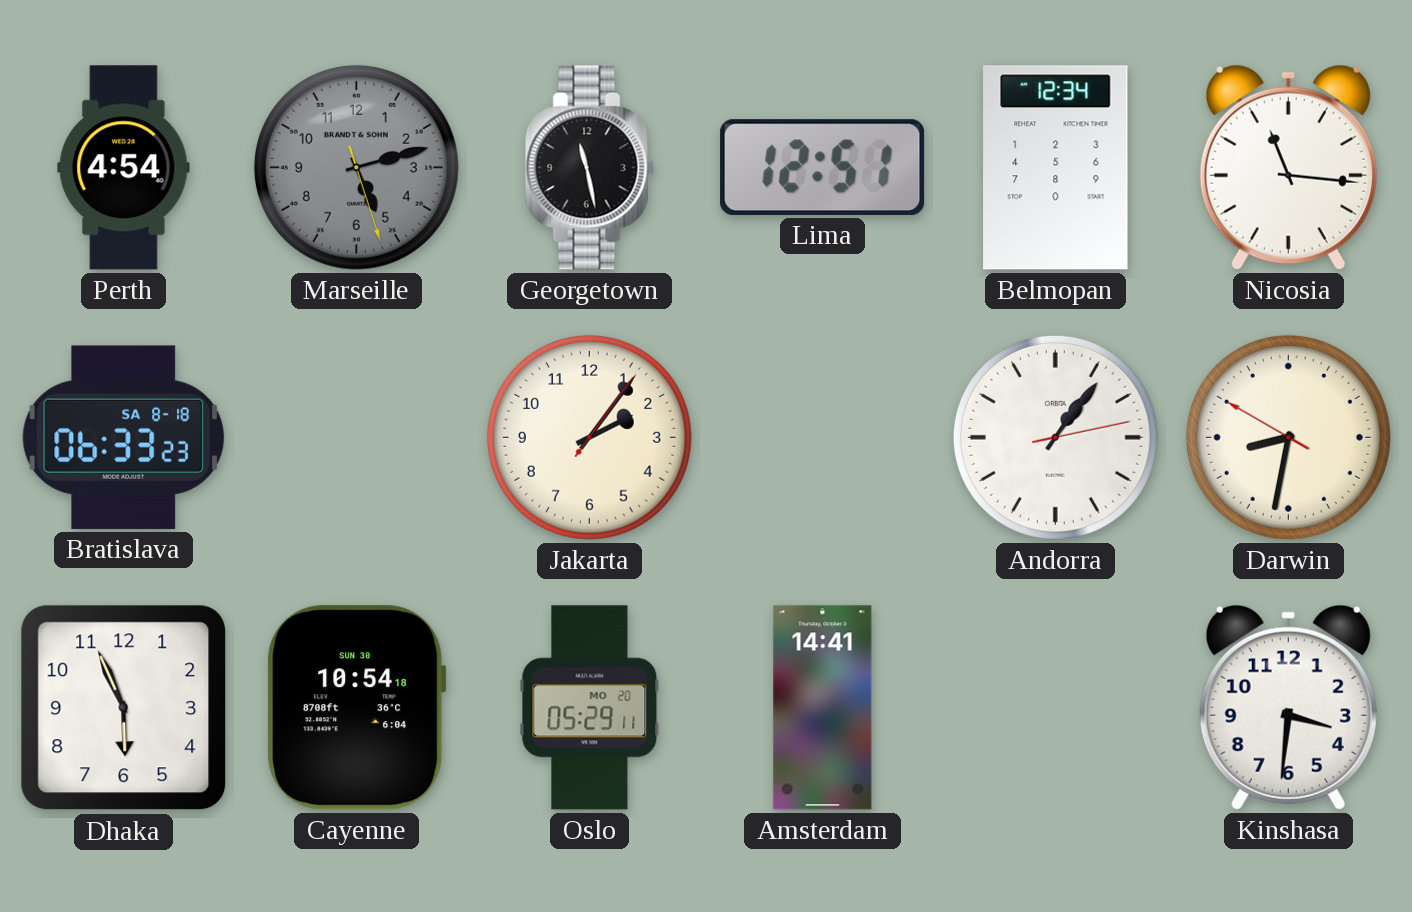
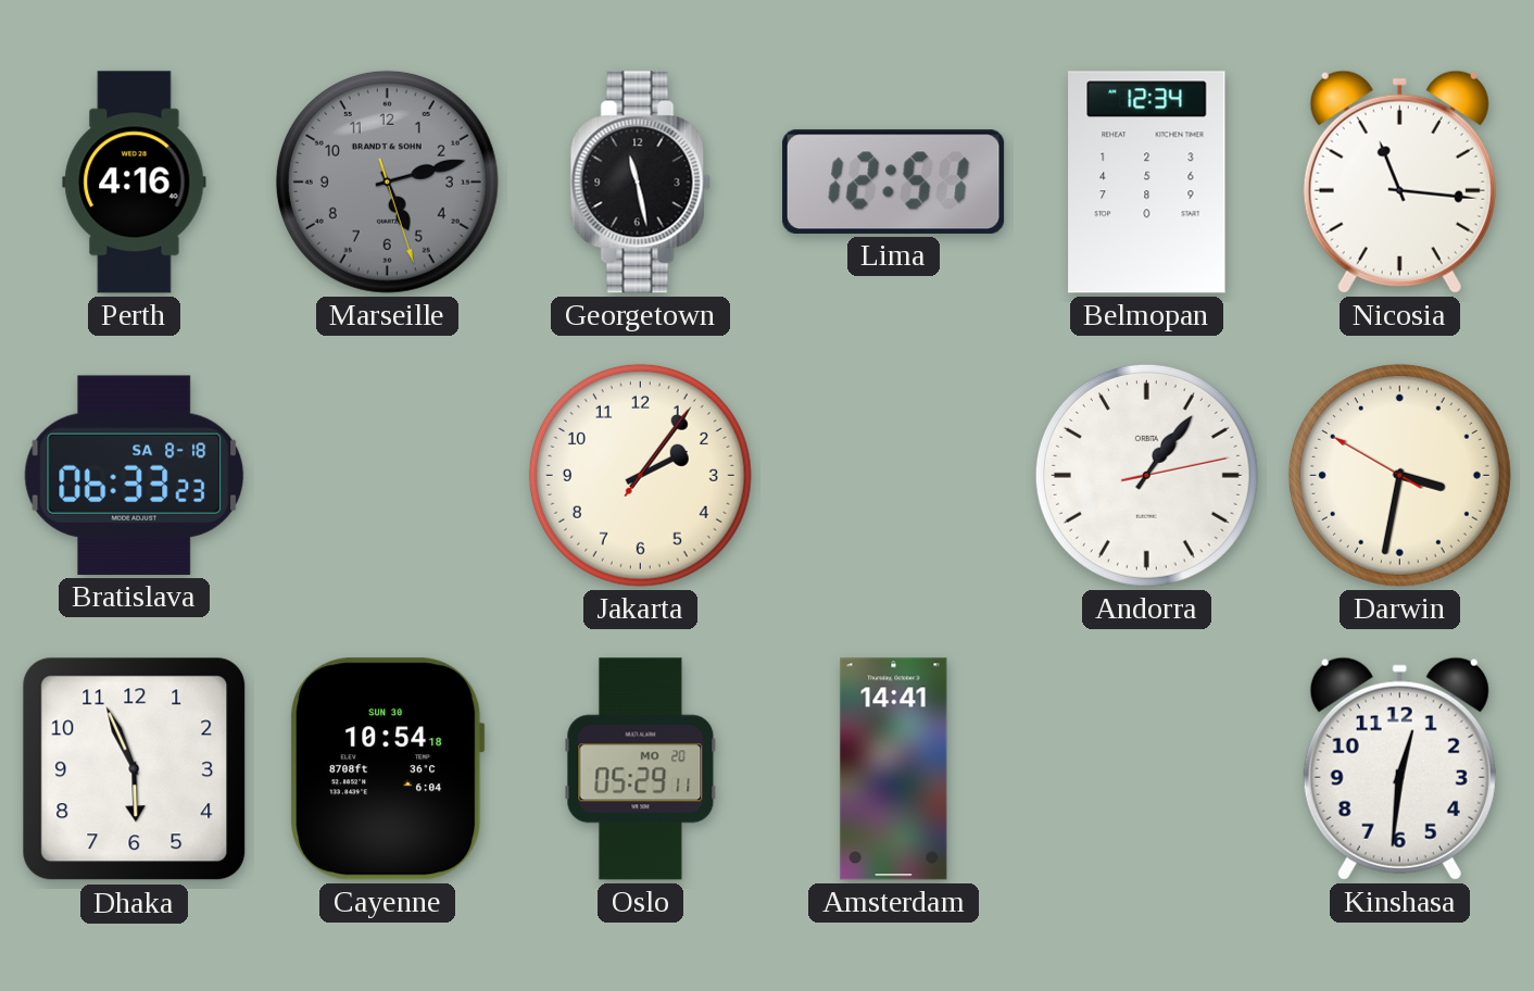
Perth: 4:54 -> 4:16 (135, 183)
Darwin: 8:31 -> 3:31 (1399, 475)
Kinshasa: 3:31 -> 12:31 (1399, 768)
